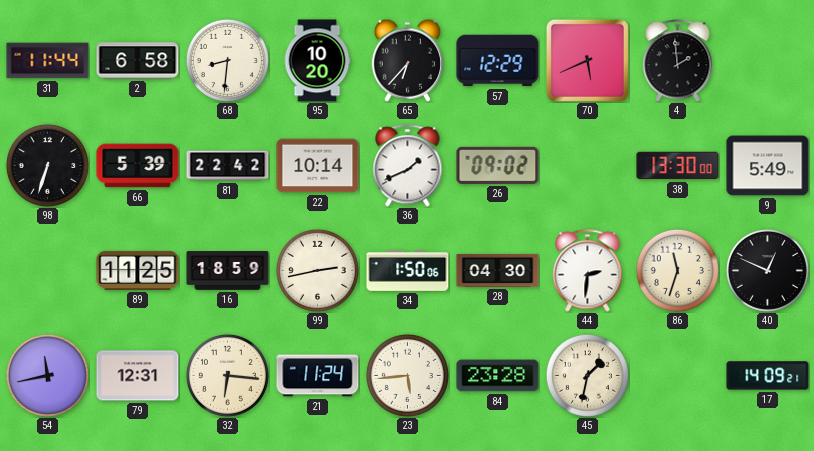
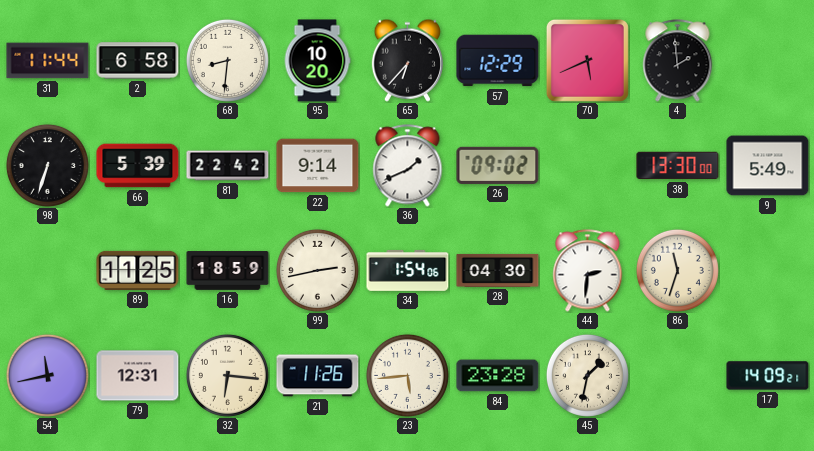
22: 10:14 -> 9:14 (318, 166)
34: 1:50 -> 1:54 (408, 271)
40: 12:49 -> none (767, 270)
21: 11:24 -> 11:26 (318, 376)
